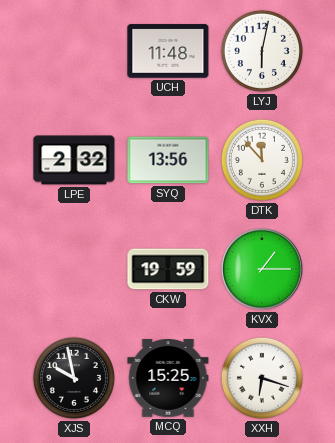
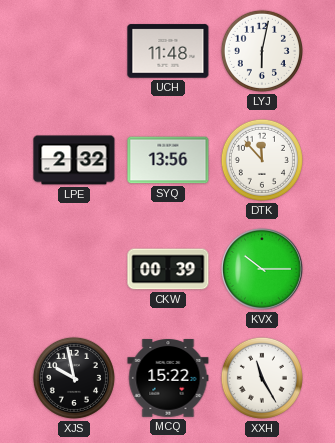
CKW: 19:59 -> 00:39 (168, 269)
KVX: 1:15 -> 10:15 (262, 269)
MCQ: 15:25 -> 15:22 (168, 379)
XXH: 6:18 -> 11:25 (262, 378)
